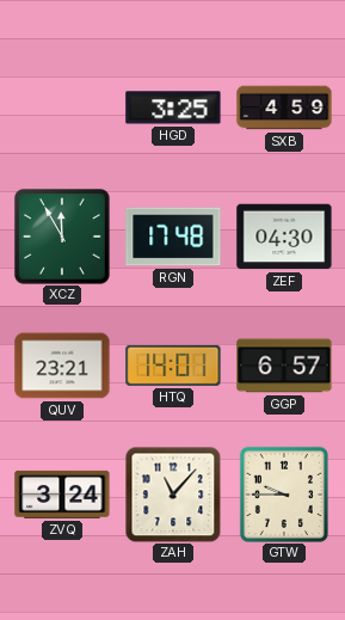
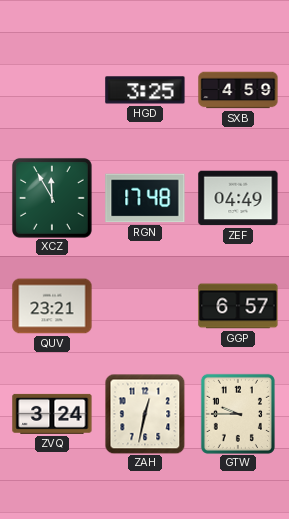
ZEF: 04:30 -> 04:49 (238, 198)
HTQ: 14:01 -> none (173, 366)
ZAH: 11:07 -> 12:32 (145, 414)
